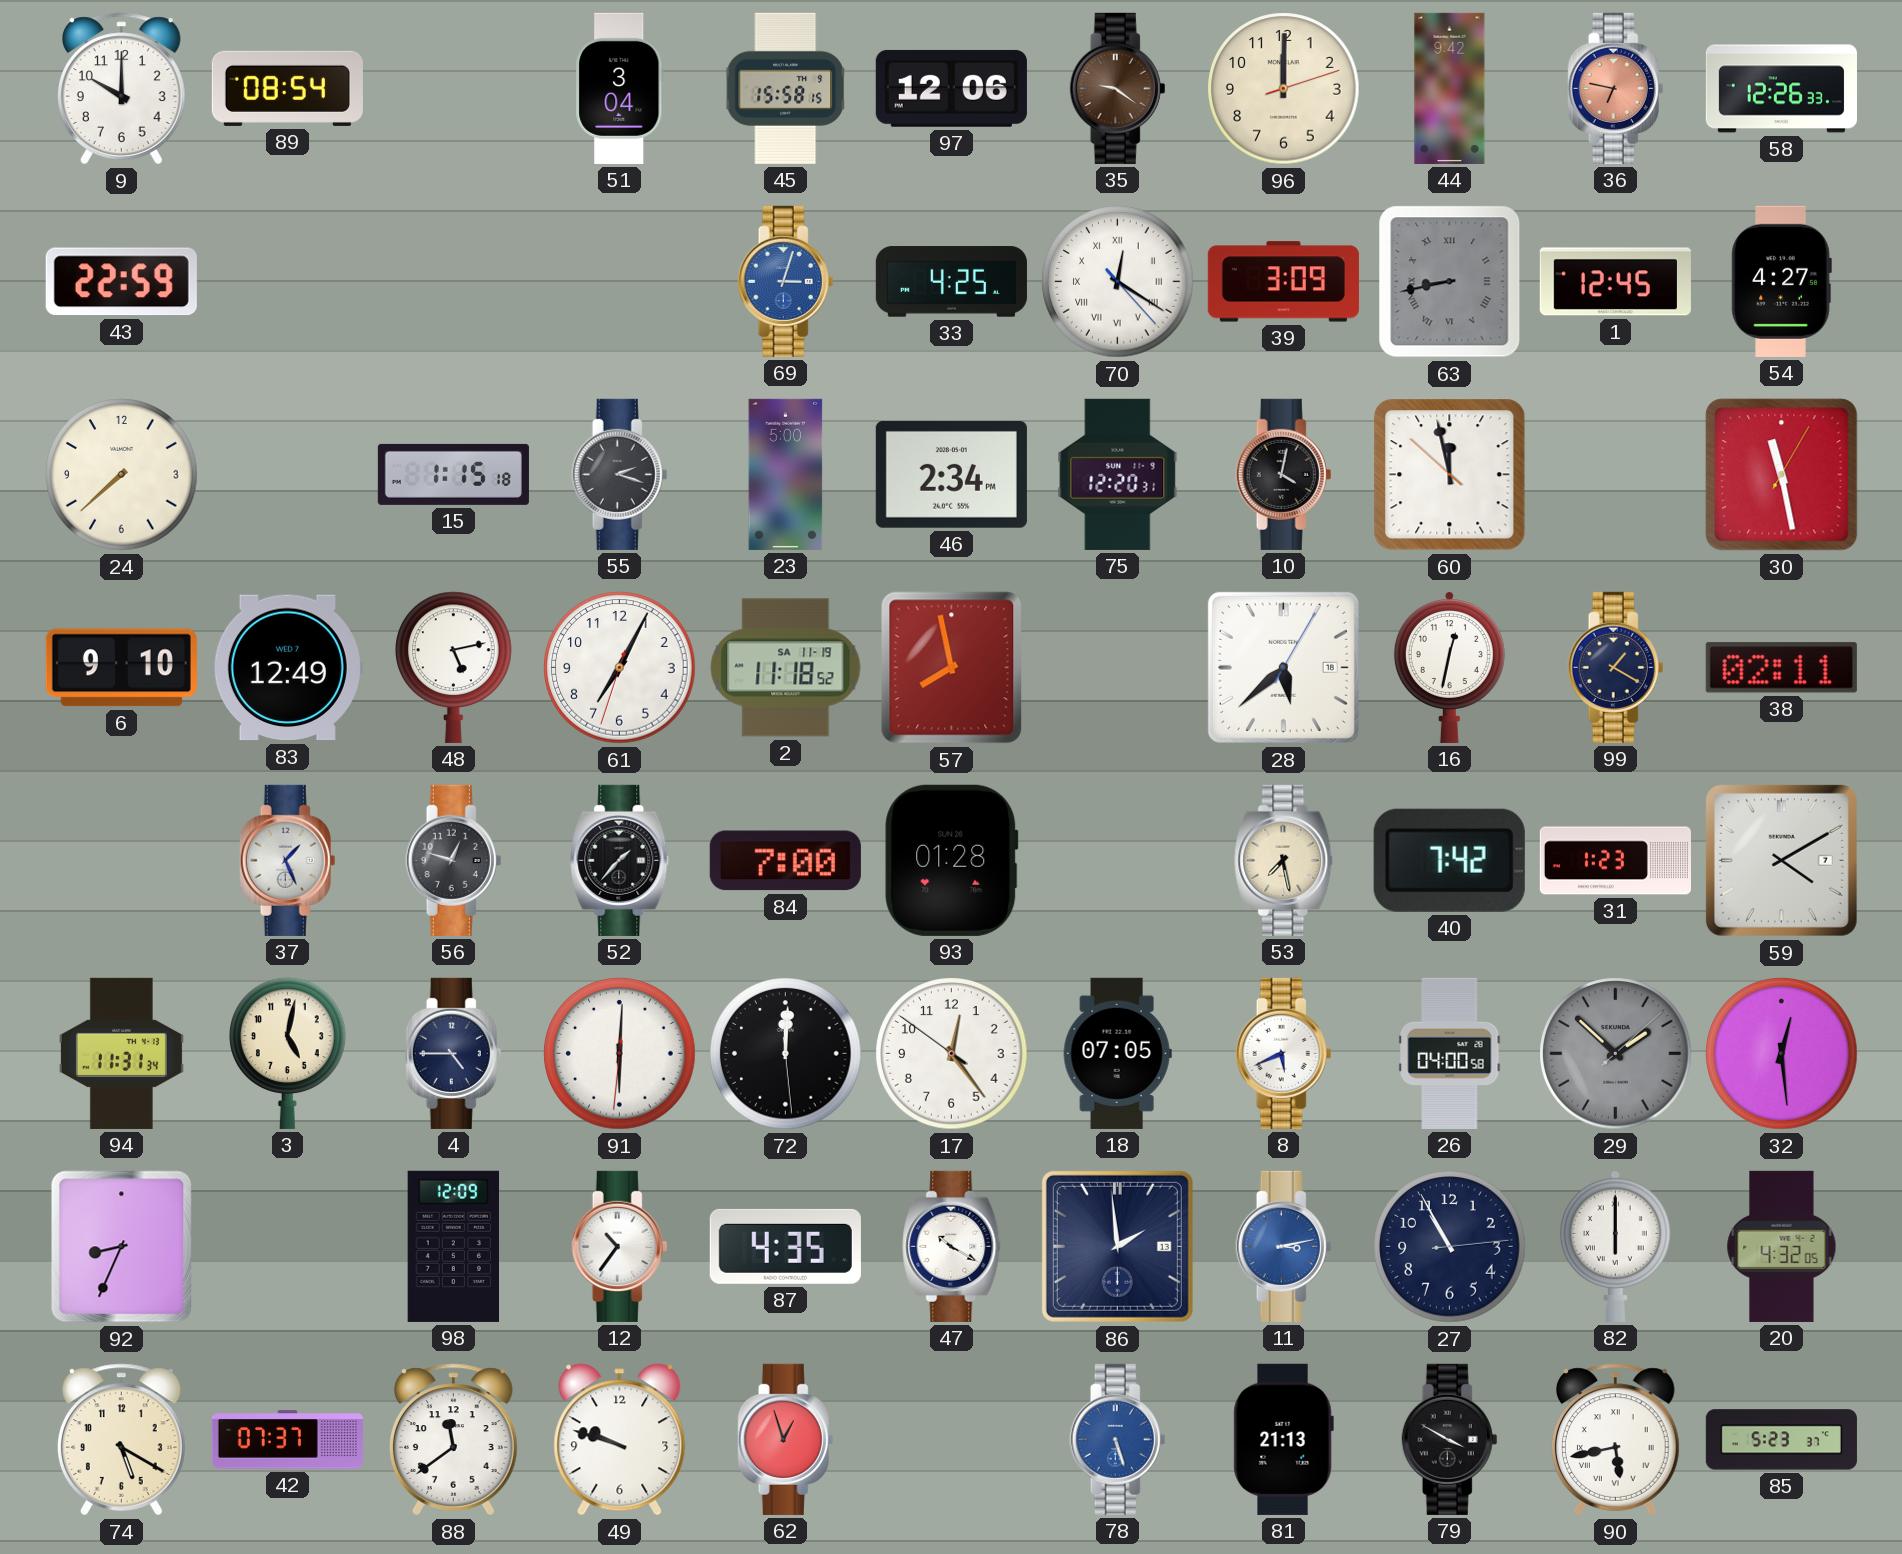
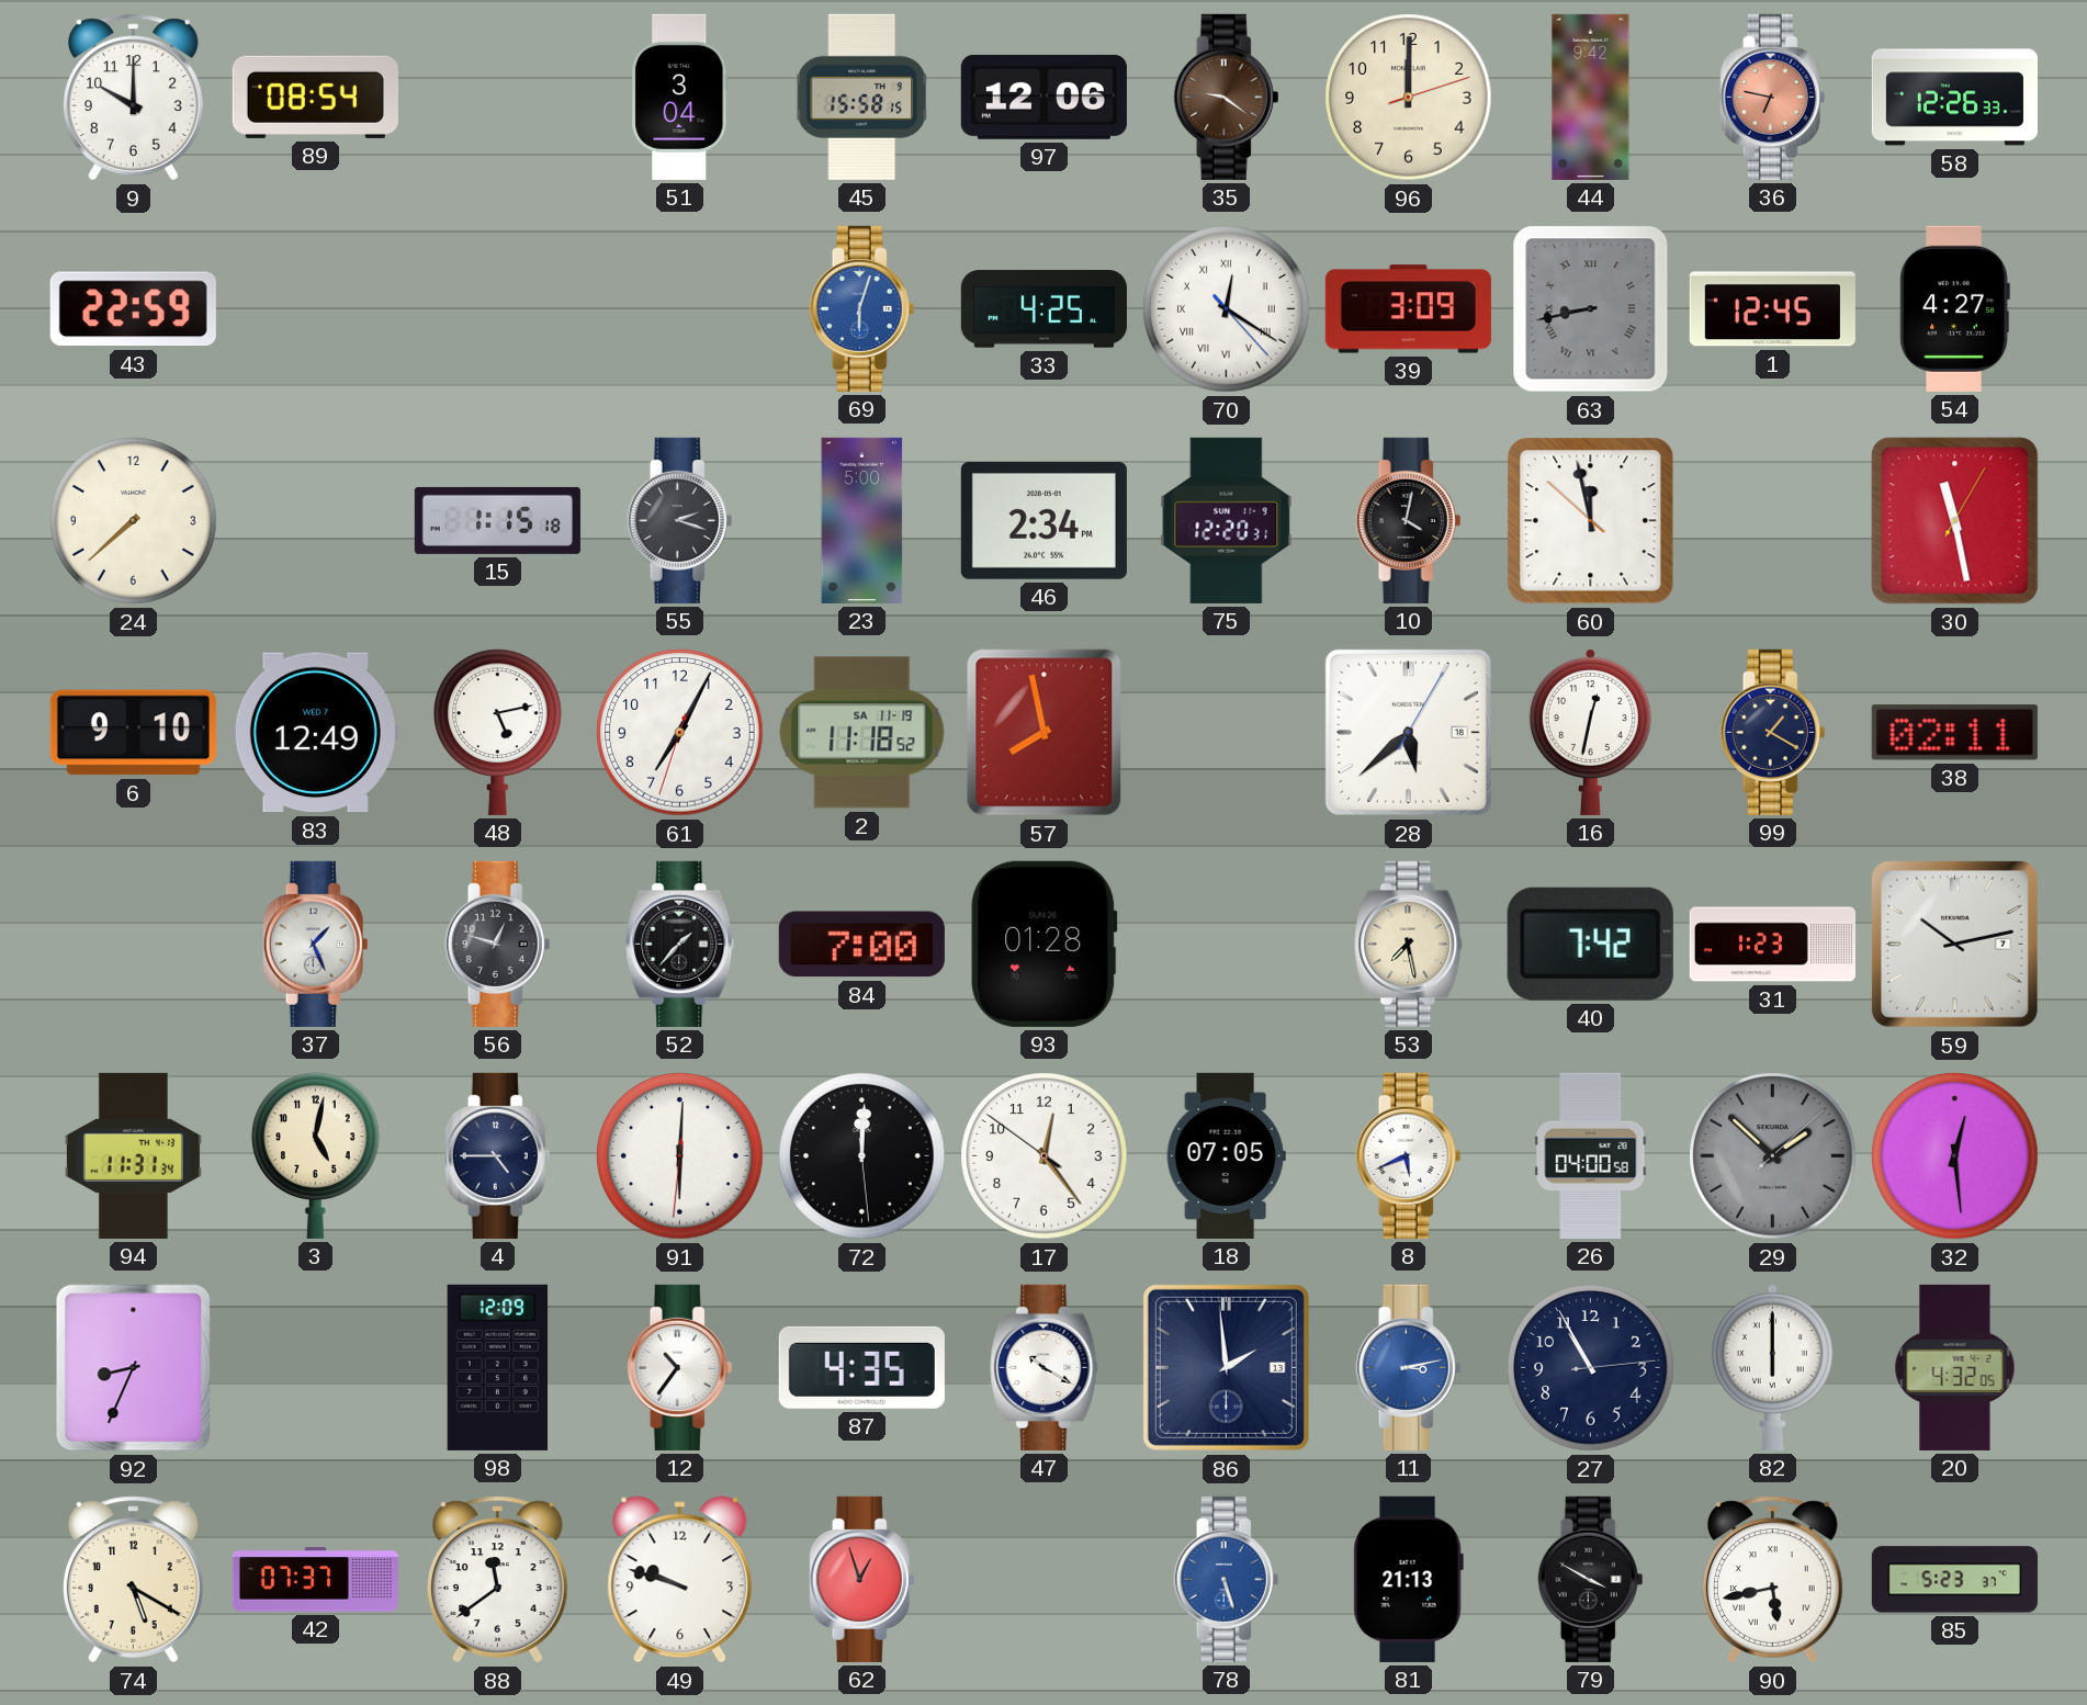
69: 3:03 -> 6:03 (862, 308)
59: 4:10 -> 10:13 (1954, 944)
